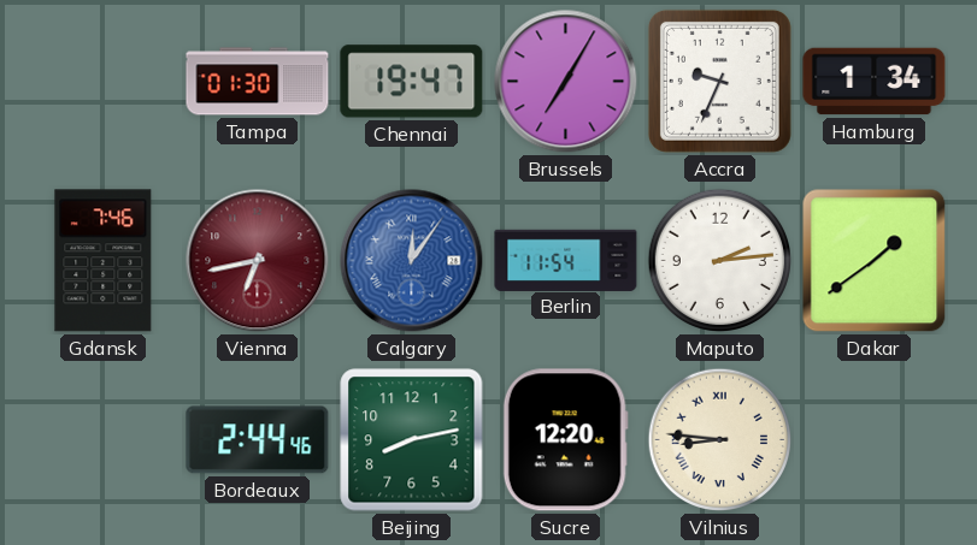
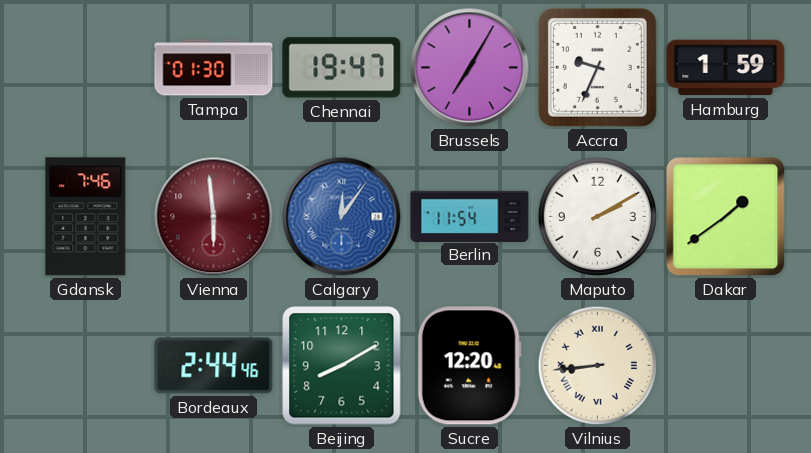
Hamburg: 1:34 -> 1:59 (726, 68)
Vienna: 6:43 -> 5:59 (214, 217)
Maputo: 2:14 -> 2:10 (598, 217)
Beijing: 8:13 -> 8:10 (342, 366)
Vilnius: 8:46 -> 8:44 (598, 366)
